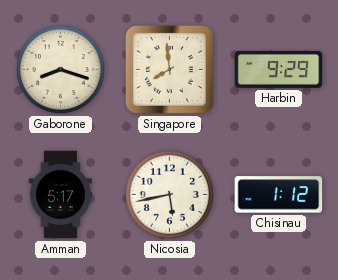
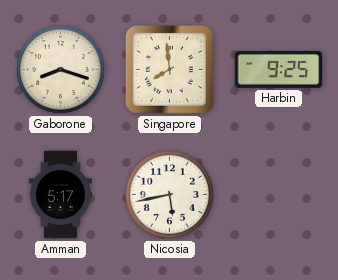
Harbin: 9:29 -> 9:25 (279, 69)
Chisinau: 1:12 -> none (279, 195)
